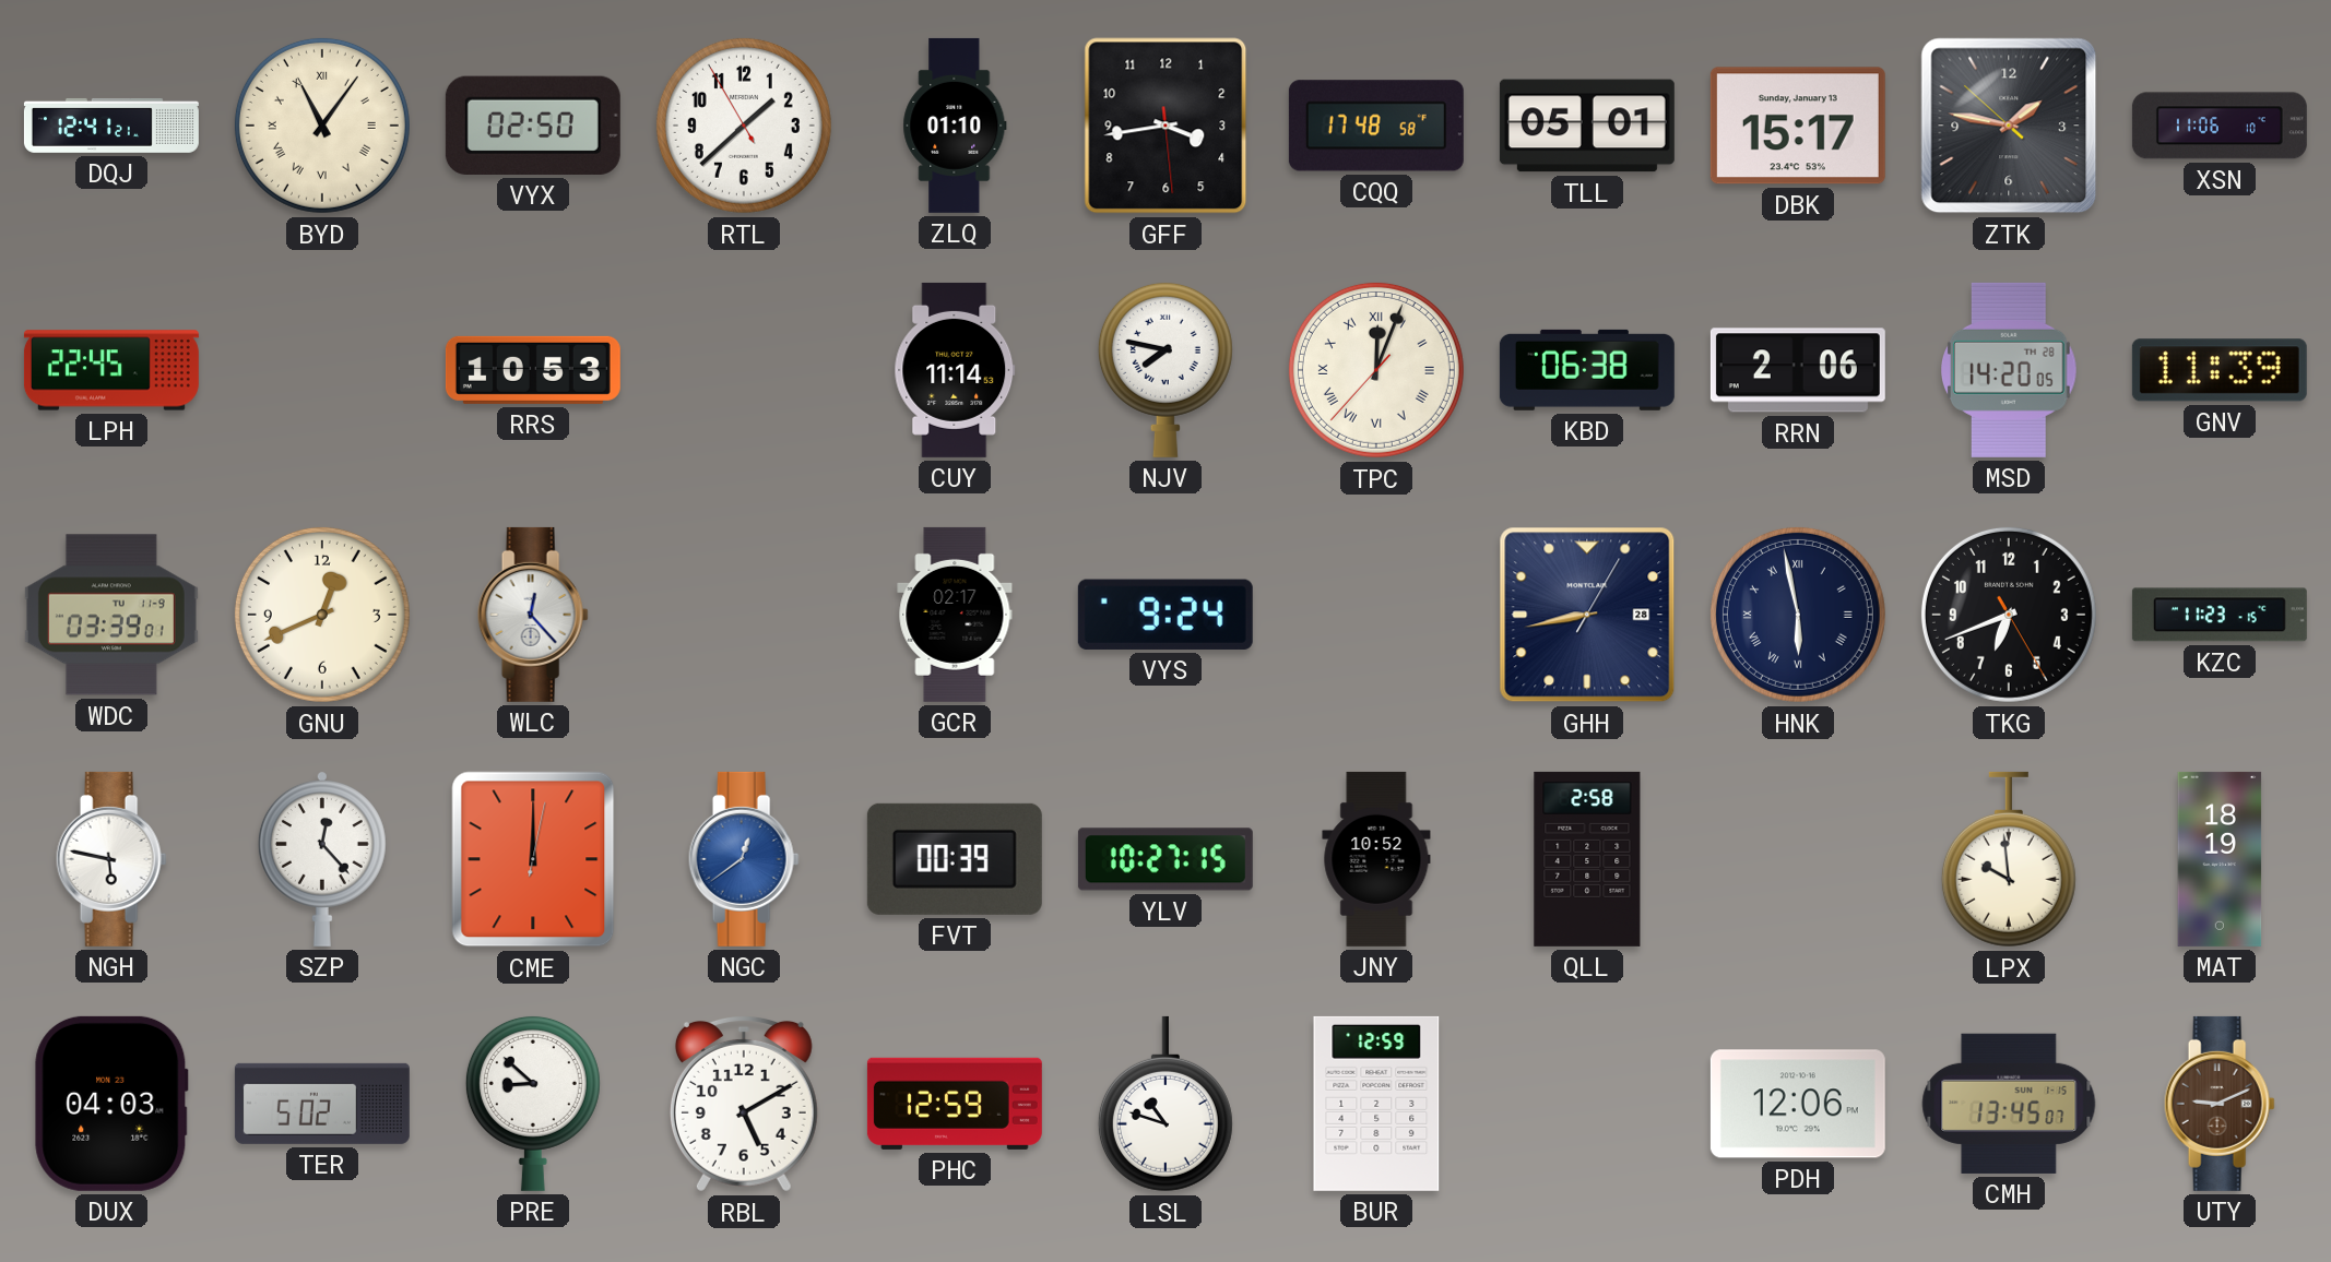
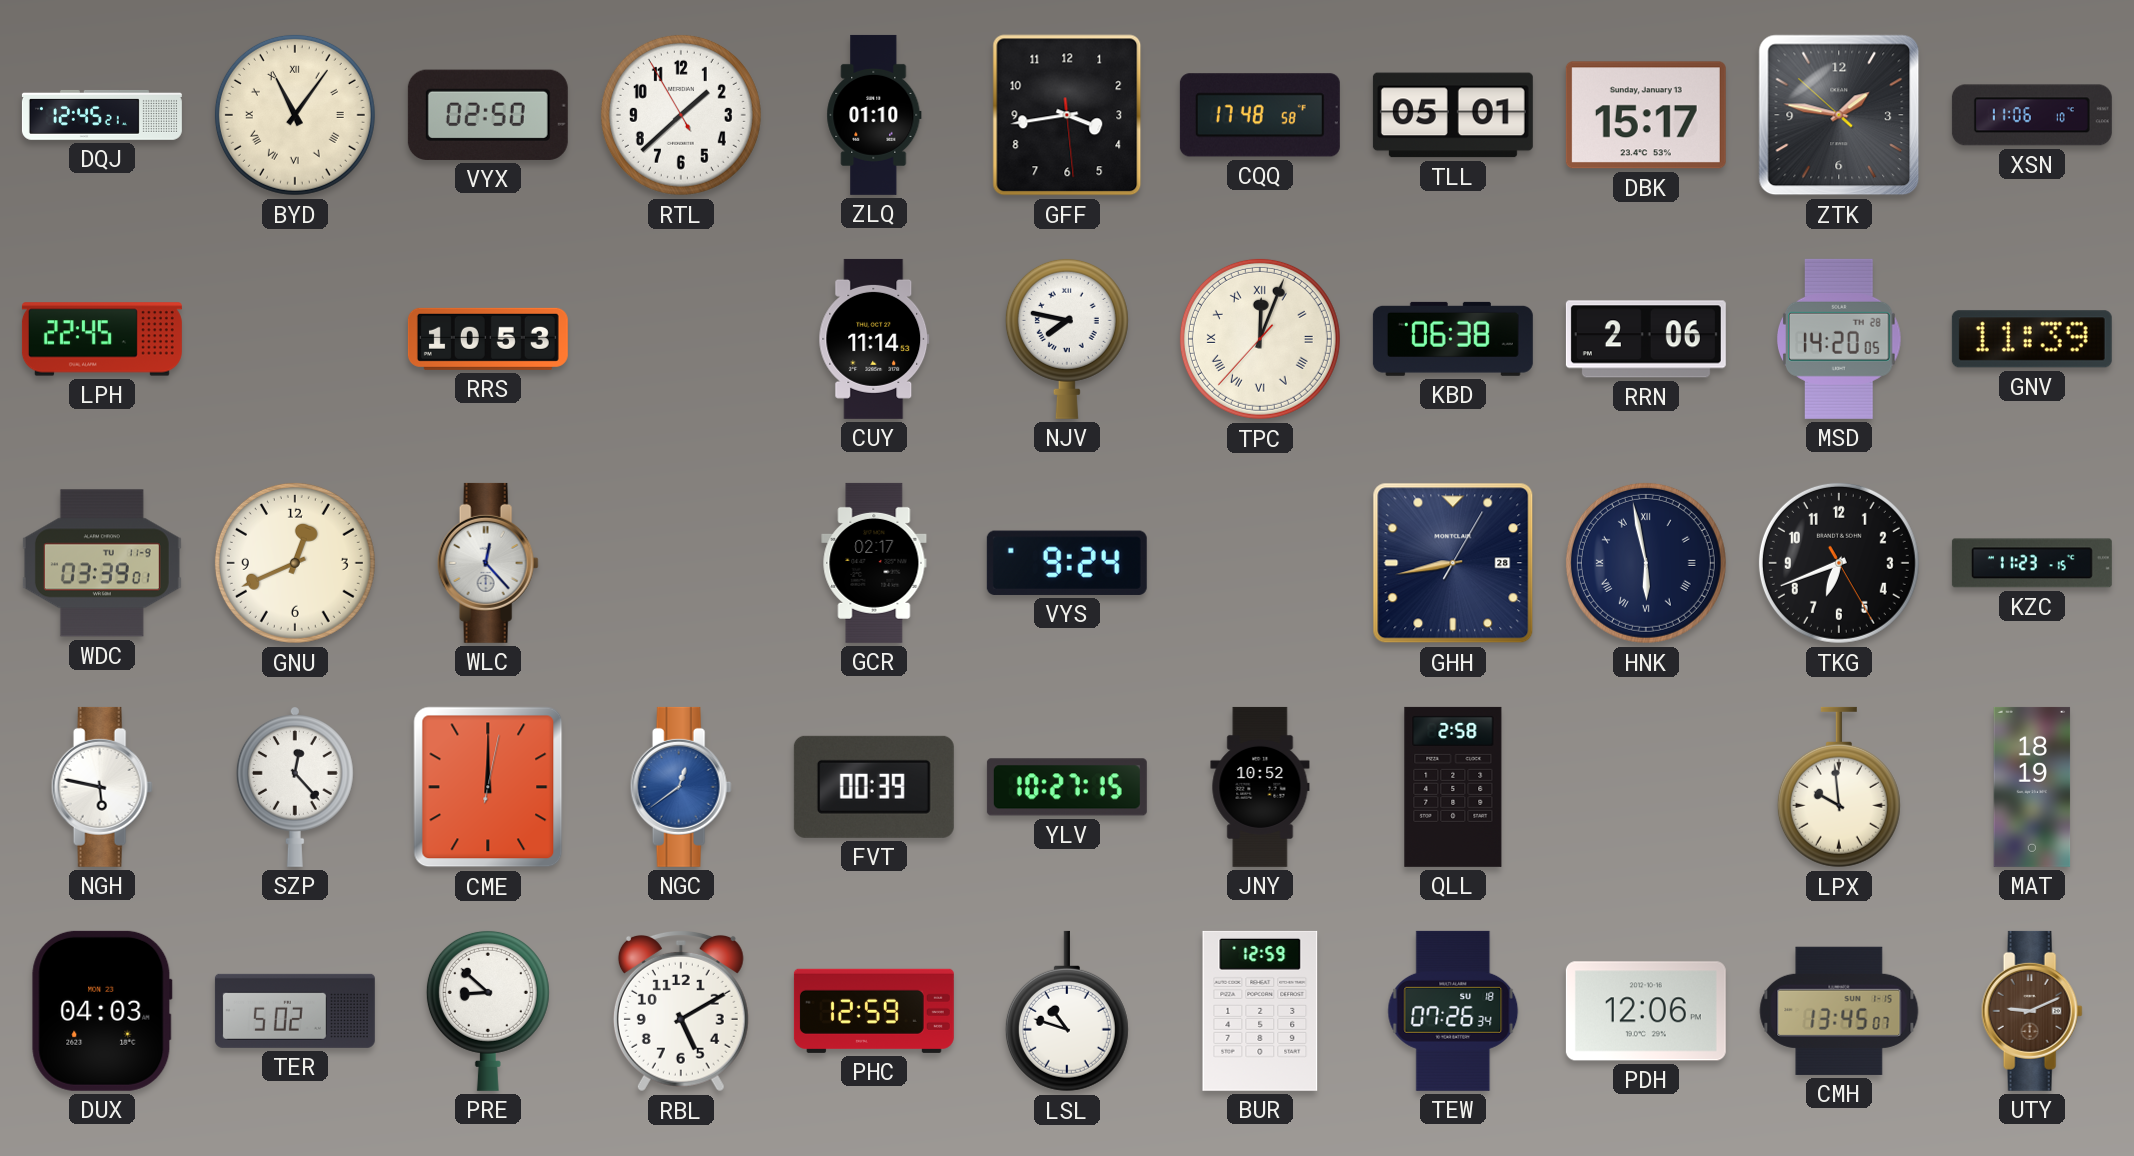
DQJ: 12:41 -> 12:45 (102, 115)
TEW: none -> 07:26 (1453, 1011)
